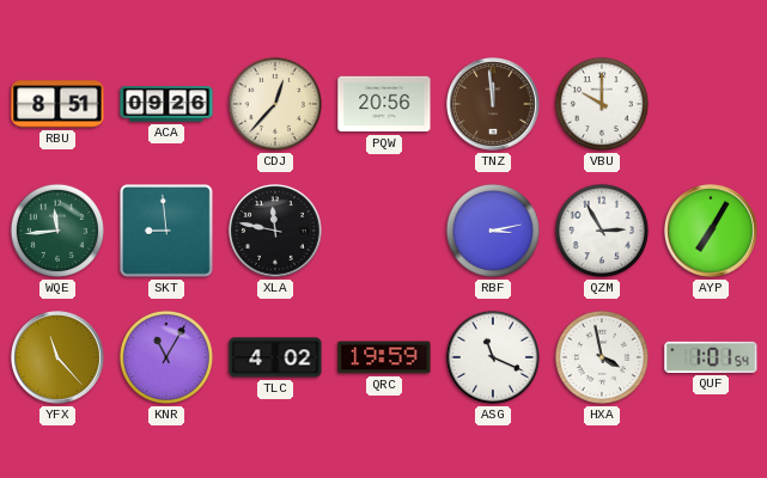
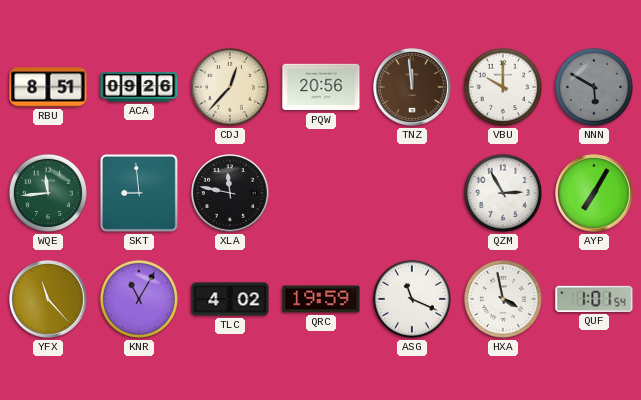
NNN: none -> 5:50 (594, 87)
RBF: 3:13 -> none (493, 231)
